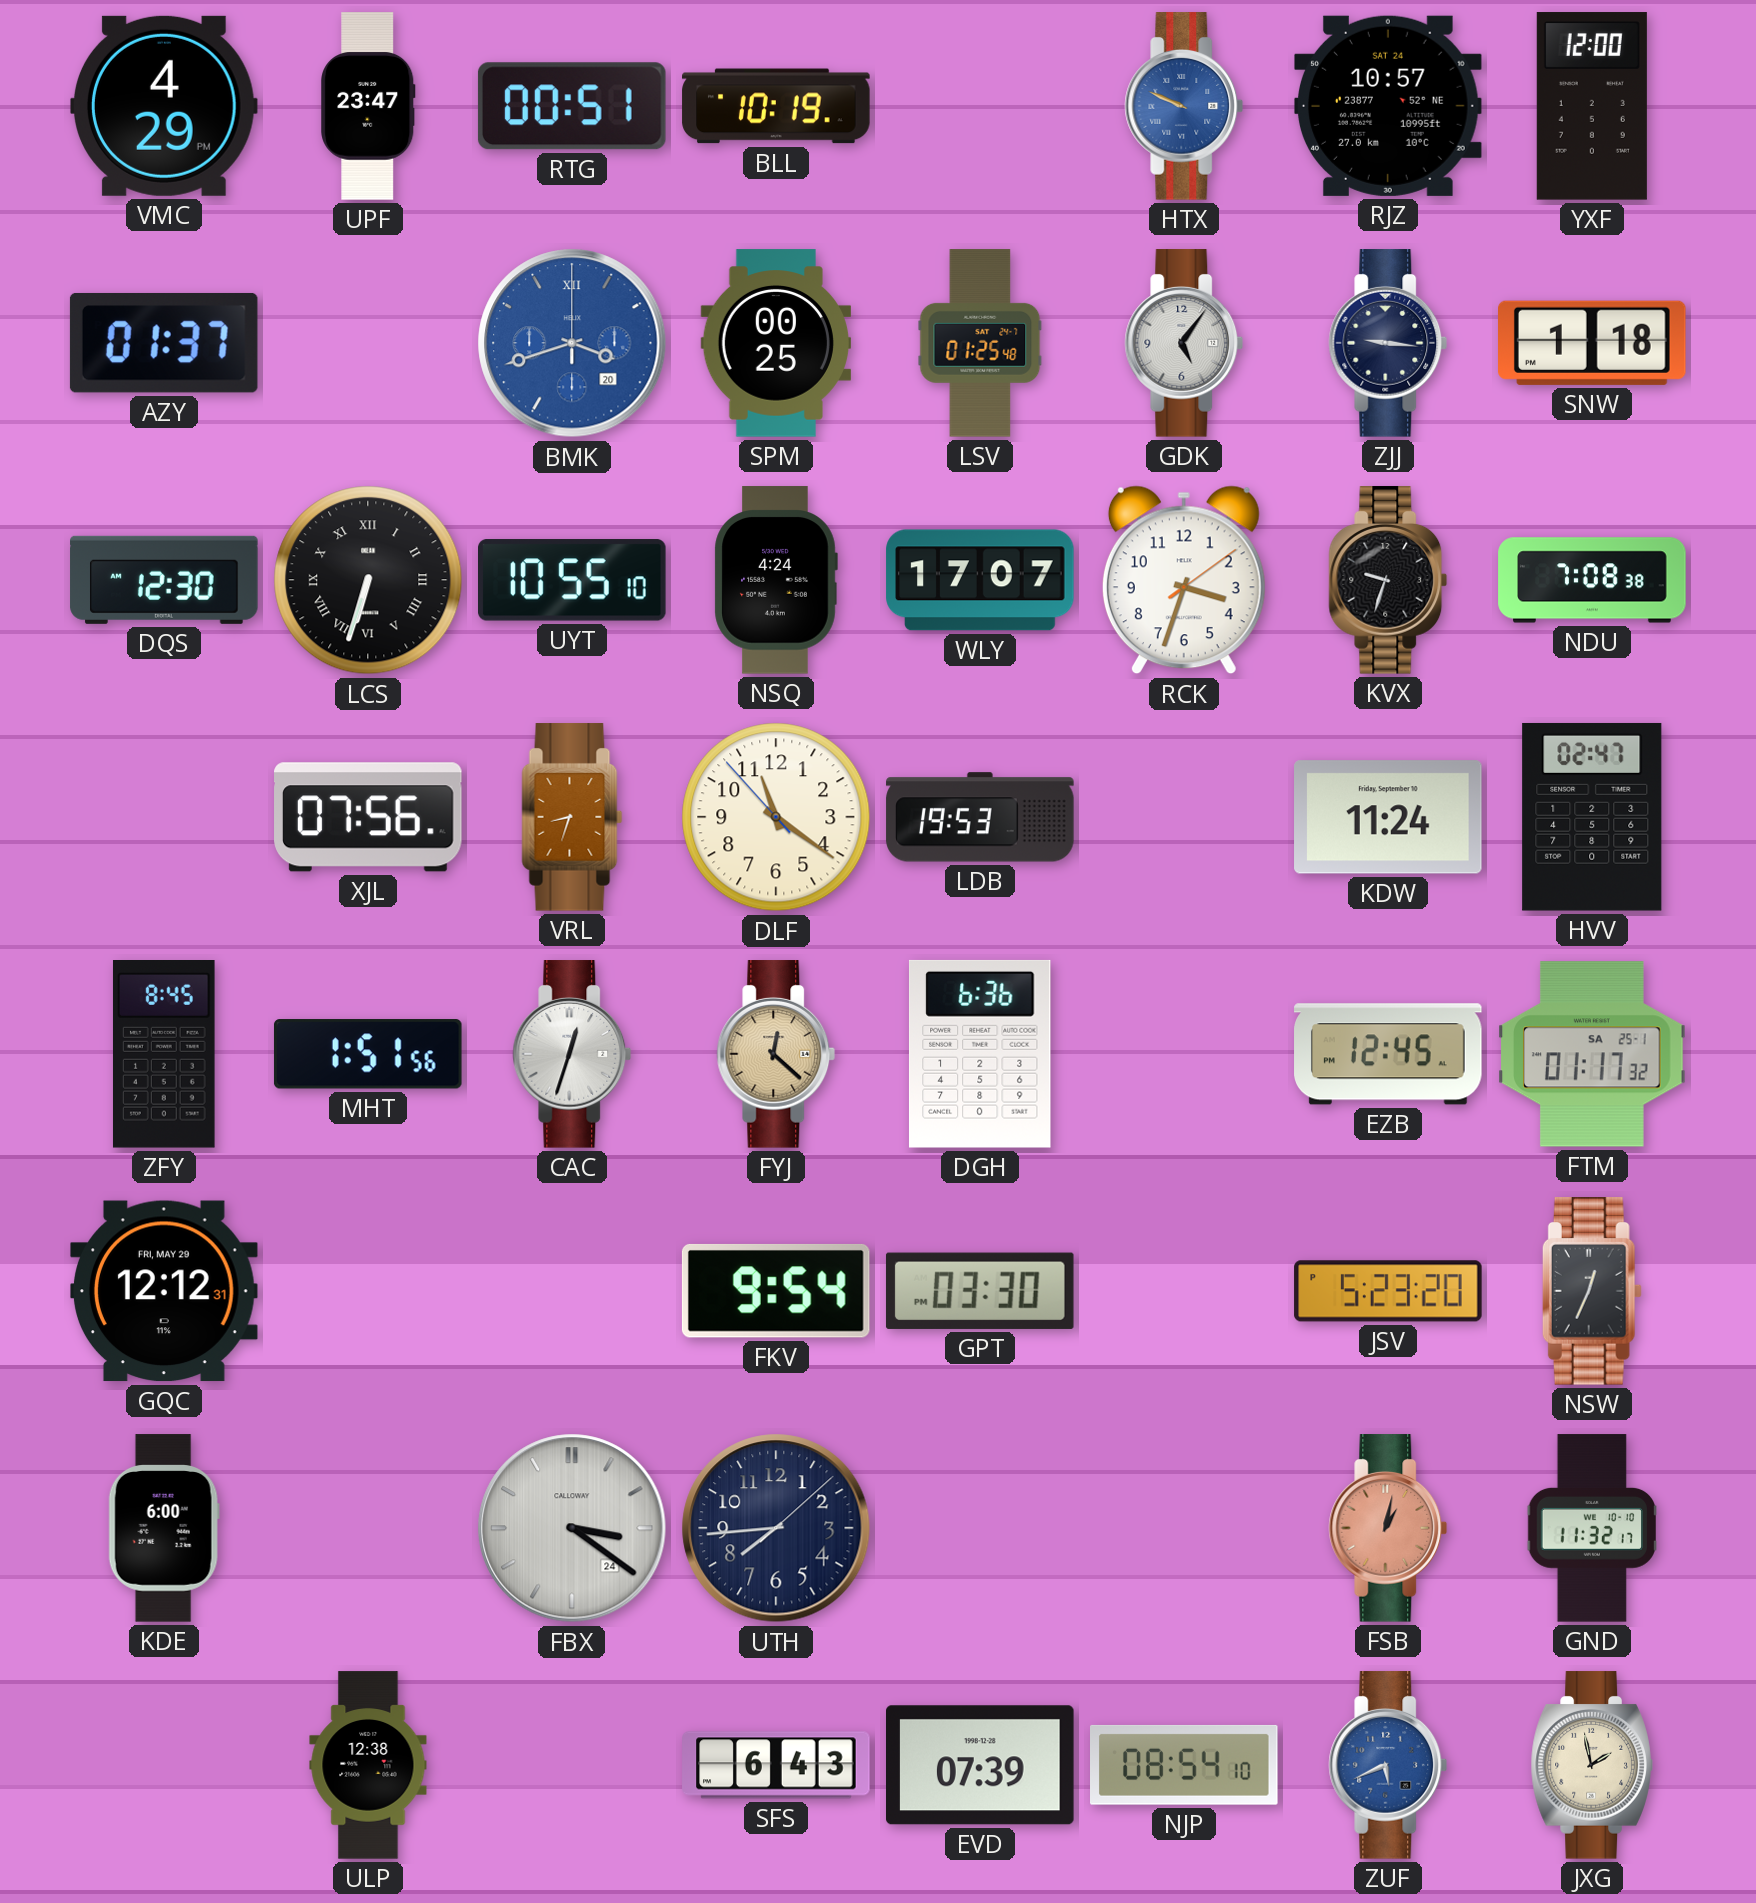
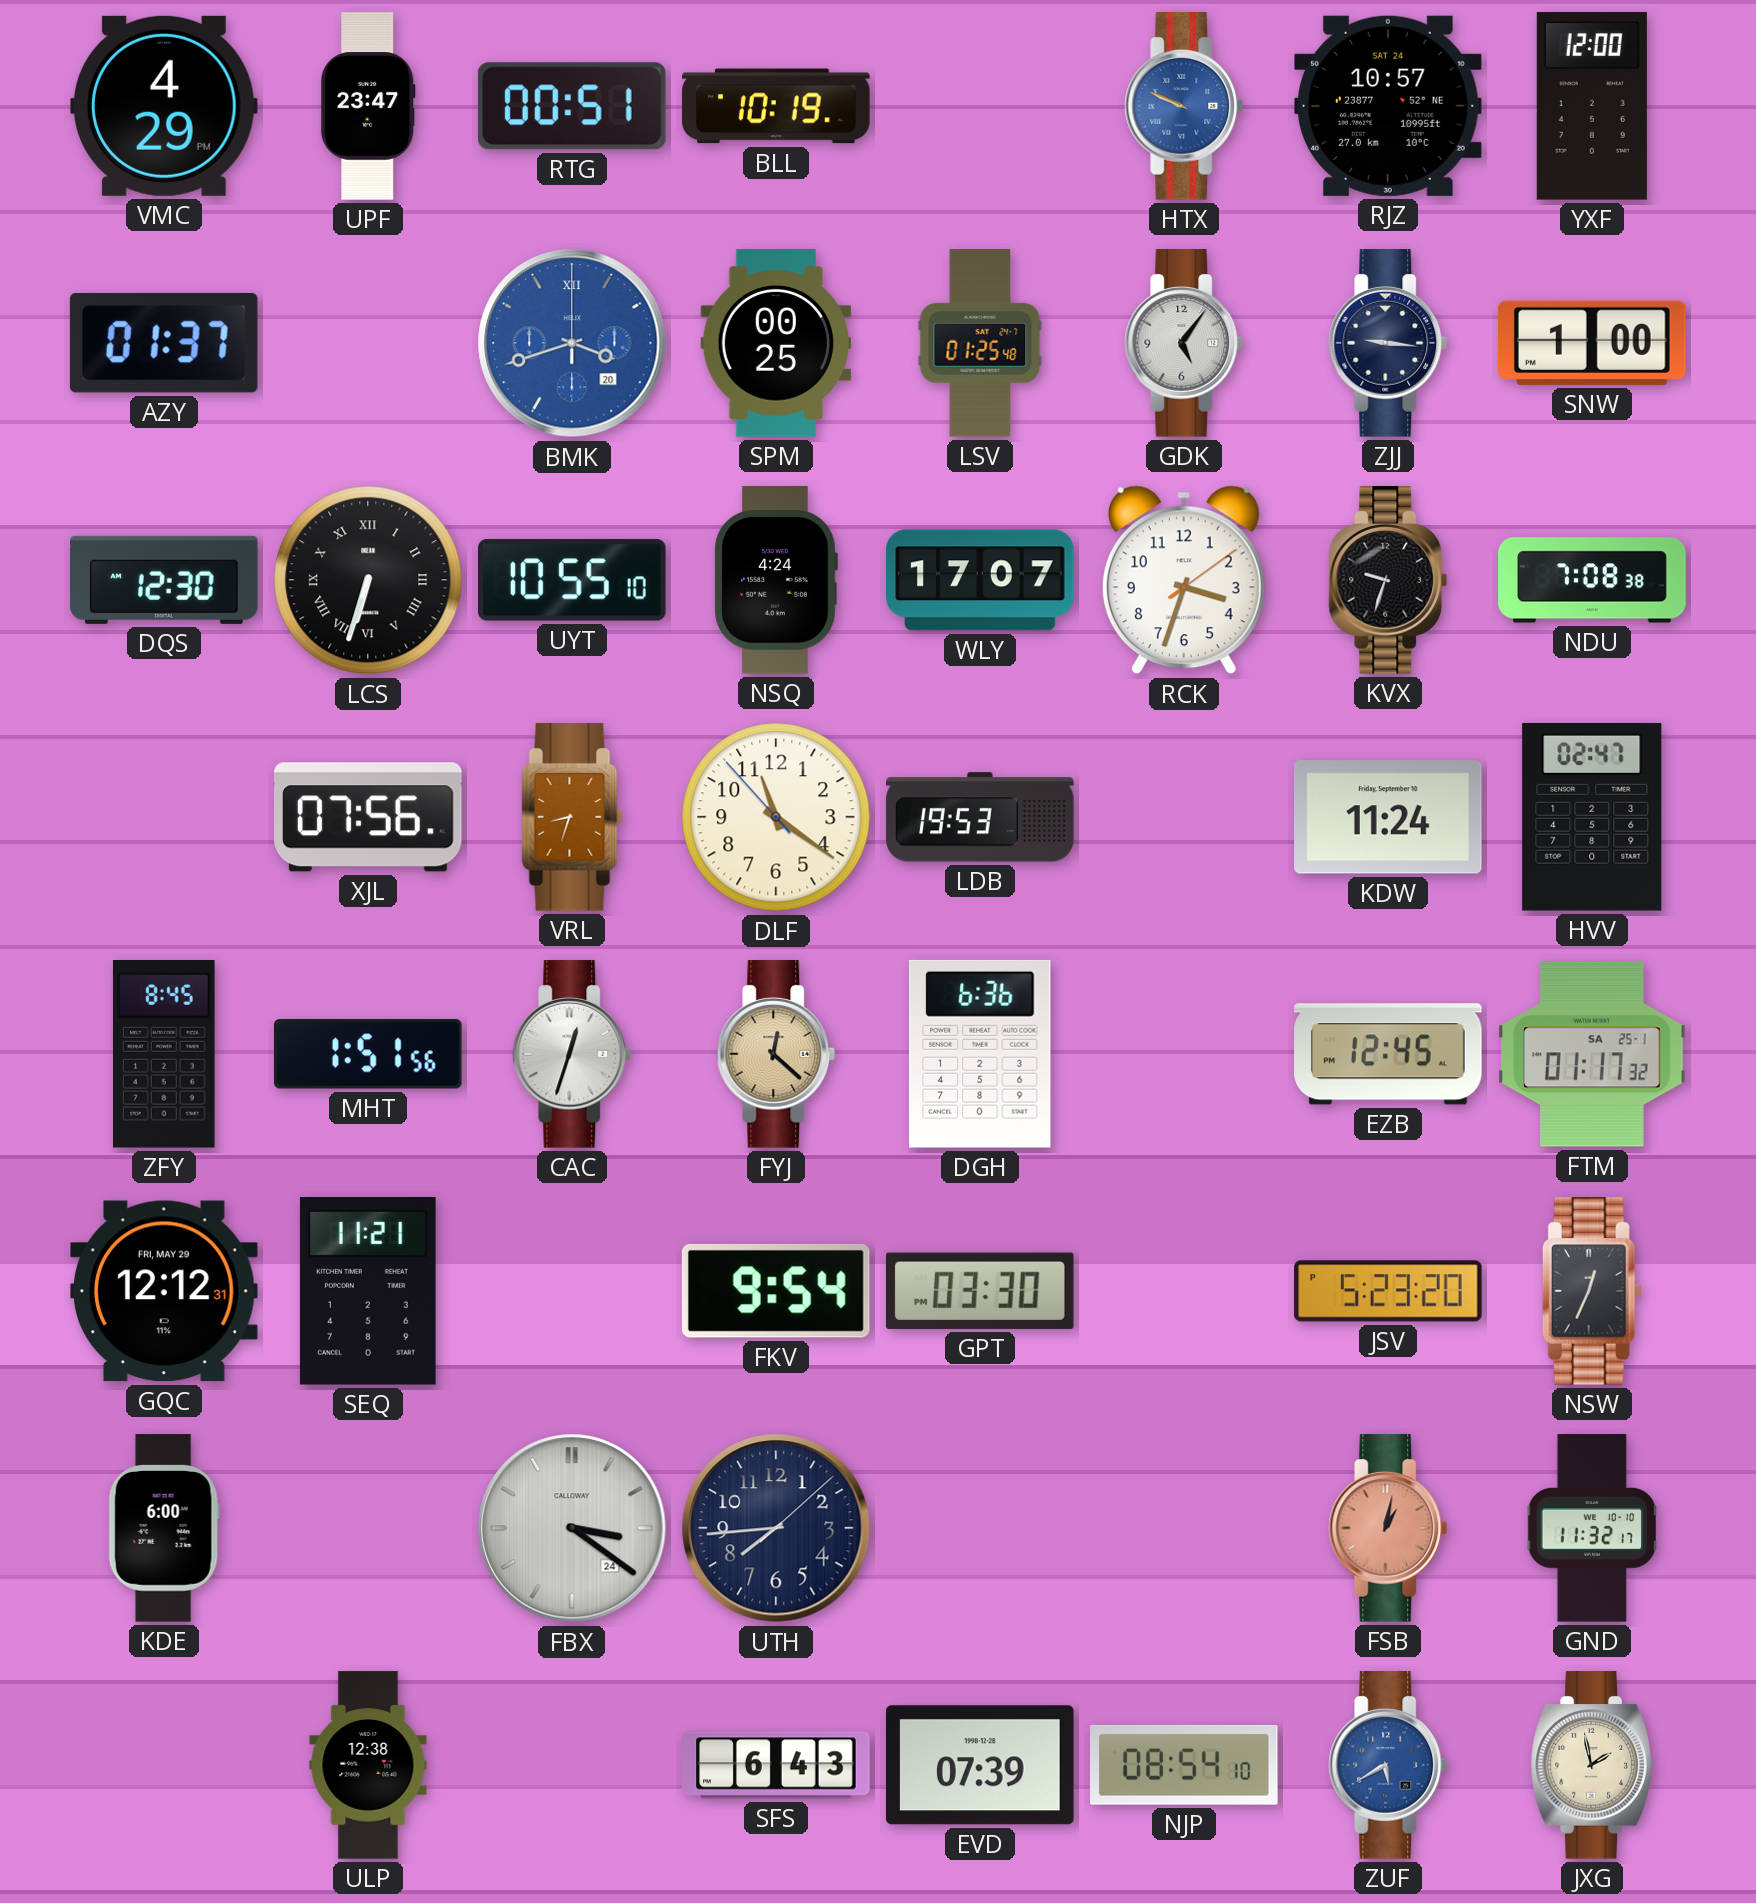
SNW: 1:18 -> 1:00 (1593, 343)
SEQ: none -> 11:21 (368, 1292)
ZUF: 5:41 -> 5:40 (1388, 1765)
